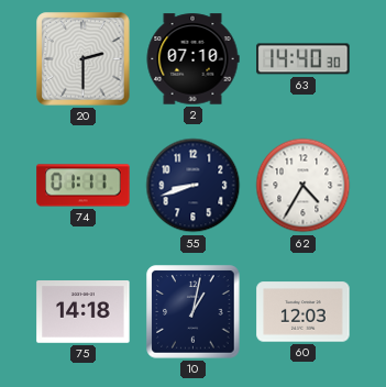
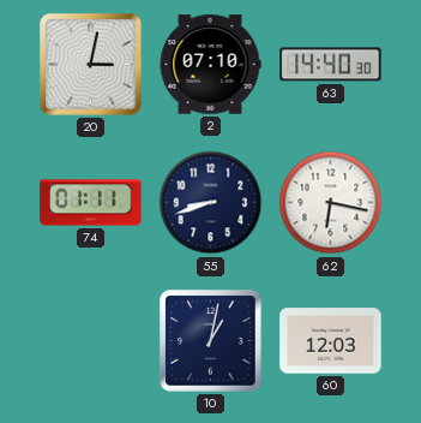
20: 2:30 -> 3:02 (91, 65)
62: 4:35 -> 6:17 (331, 203)
75: 14:18 -> none (84, 312)
